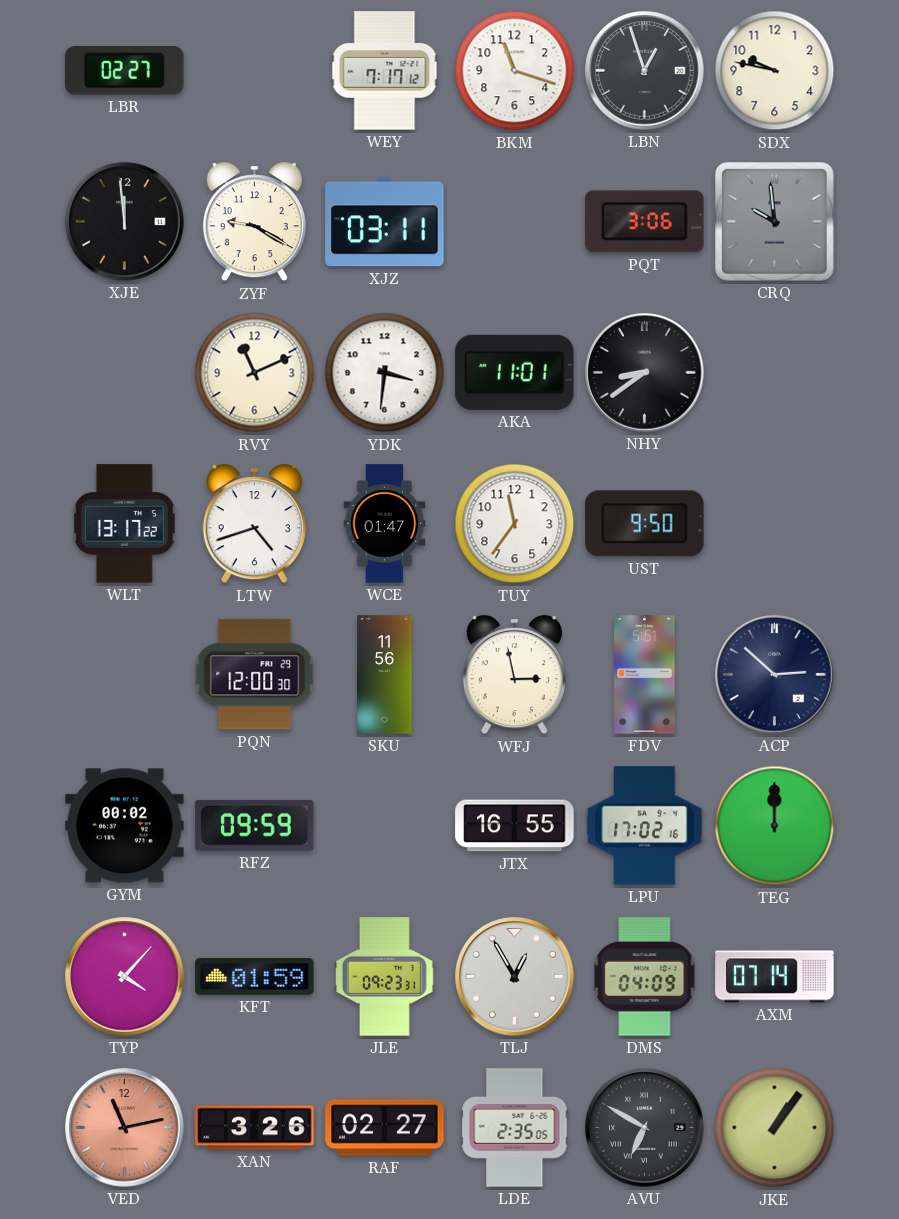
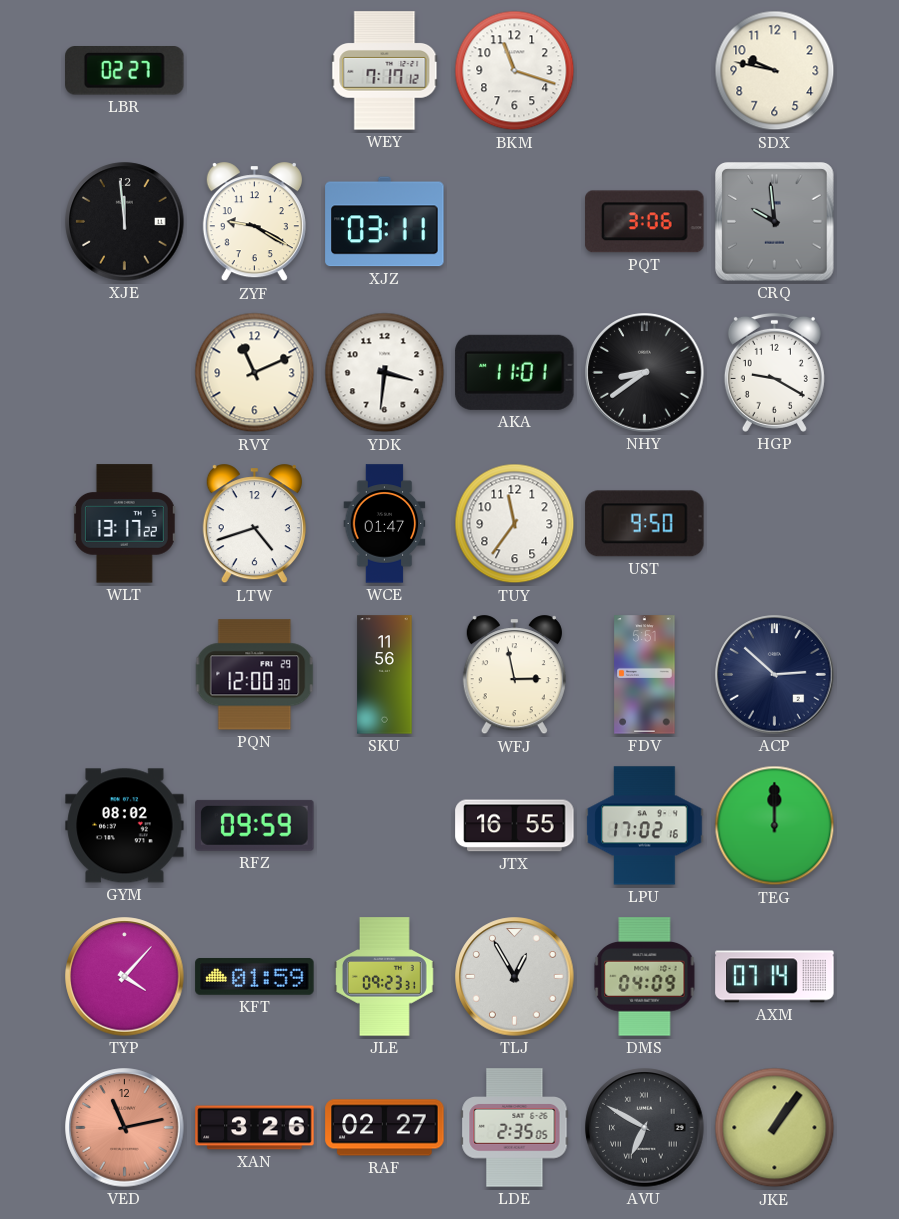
LBN: 12:57 -> none (645, 71)
HGP: none -> 9:20 (774, 372)
GYM: 00:02 -> 08:02 (125, 826)
